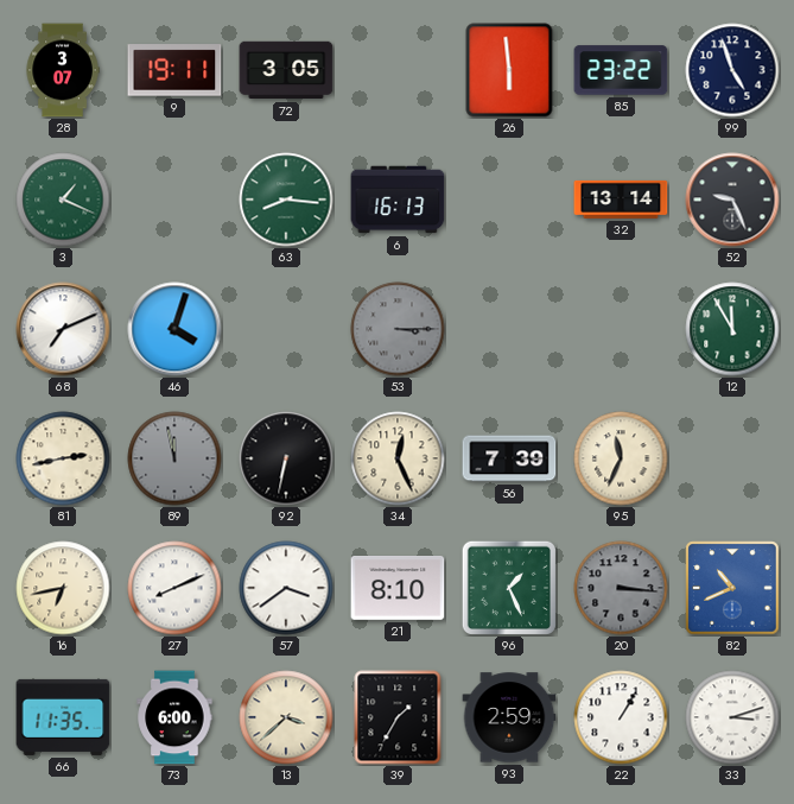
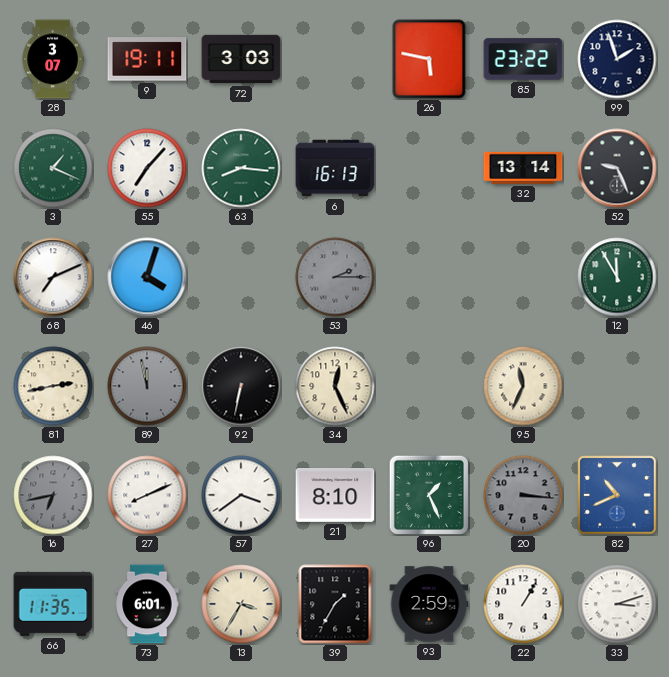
72: 3:05 -> 3:03 (241, 59)
26: 5:59 -> 5:47 (429, 59)
99: 4:57 -> 1:57 (617, 59)
55: none -> 7:07 (147, 168)
53: 3:15 -> 2:15 (335, 277)
56: 7:39 -> none (509, 458)
16 dial: cream -> grey (53, 495)
73: 6:00 -> 6:01 (147, 604)
13: 3:38 -> 3:35 (241, 604)
